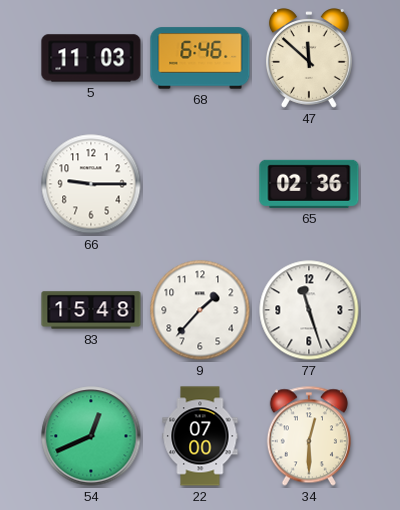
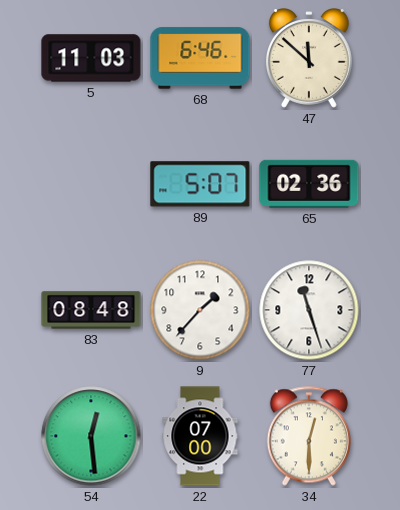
66: 9:15 -> none (91, 184)
89: none -> 5:07 (200, 184)
83: 15:48 -> 08:48 (91, 310)
54: 12:41 -> 12:29 (91, 436)
